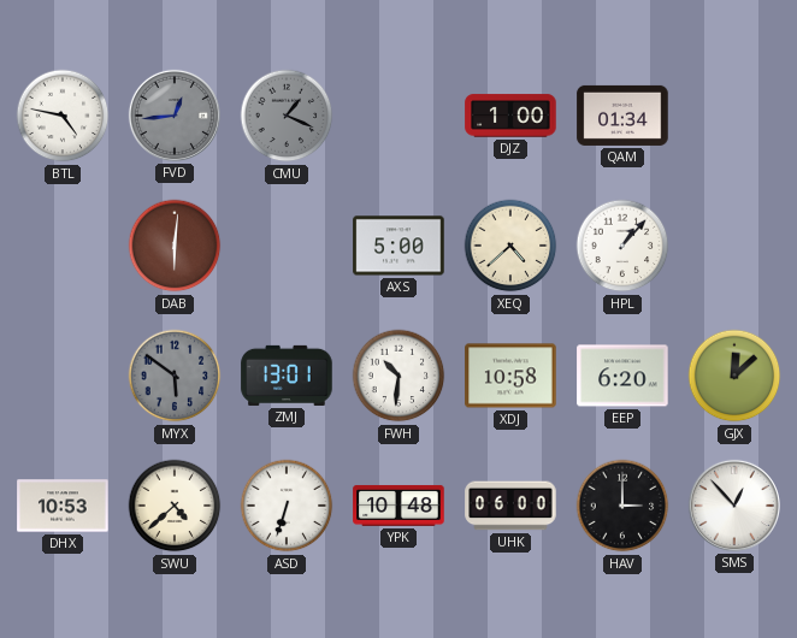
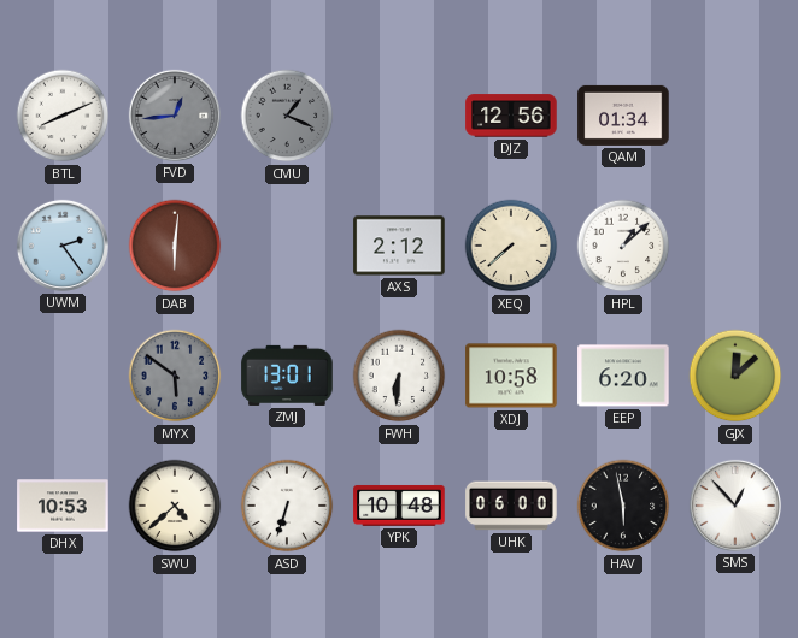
BTL: 4:47 -> 8:11 (63, 116)
DJZ: 1:00 -> 12:56 (511, 116)
UWM: none -> 2:24 (63, 246)
AXS: 5:00 -> 2:12 (399, 246)
XEQ: 4:38 -> 7:38 (511, 246)
HPL: 1:07 -> 1:08 (623, 246)
FWH: 10:31 -> 6:31 (399, 376)
HAV: 3:00 -> 5:58 (623, 506)
